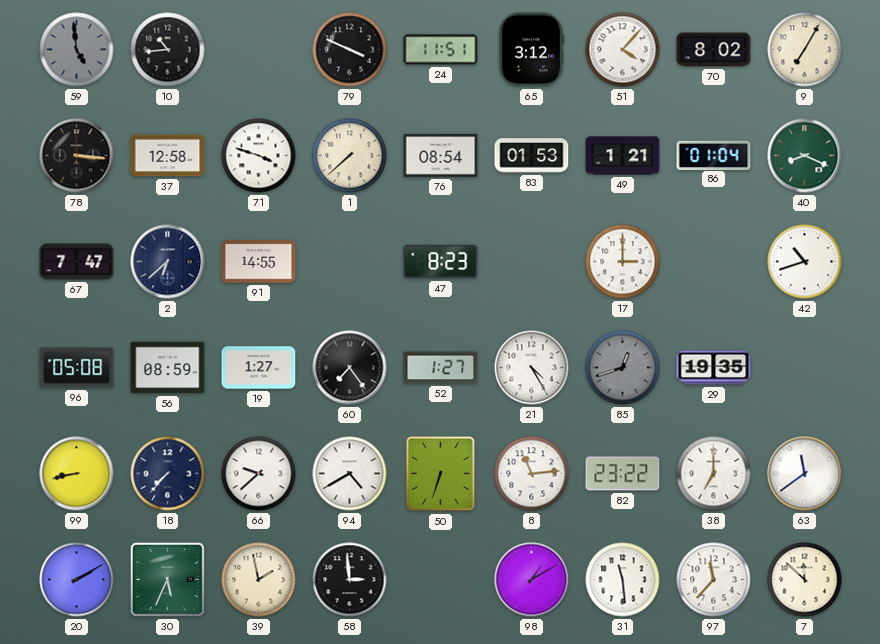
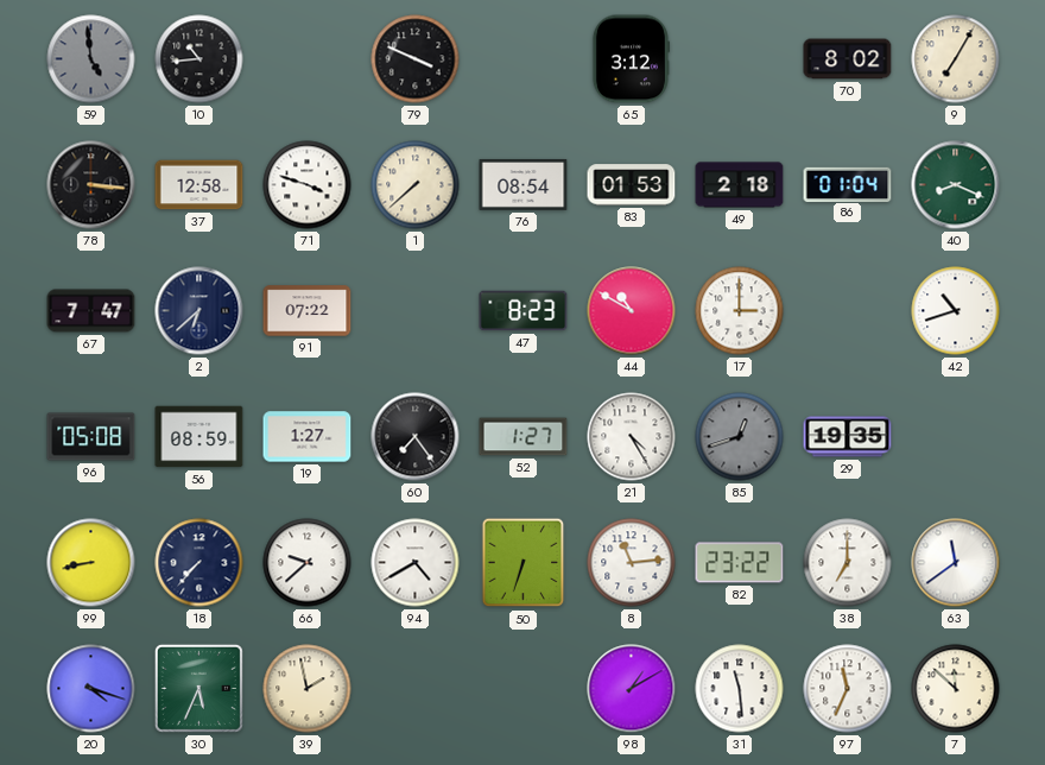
24: 11:51 -> none (441, 50)
51: 4:07 -> none (623, 50)
49: 1:21 -> 2:18 (740, 185)
91: 14:55 -> 07:22 (308, 311)
44: none -> 10:50 (632, 311)
20: 2:10 -> 4:18 (91, 689)
58: 2:59 -> none (350, 580)
97: 11:37 -> 11:34 (848, 689)
